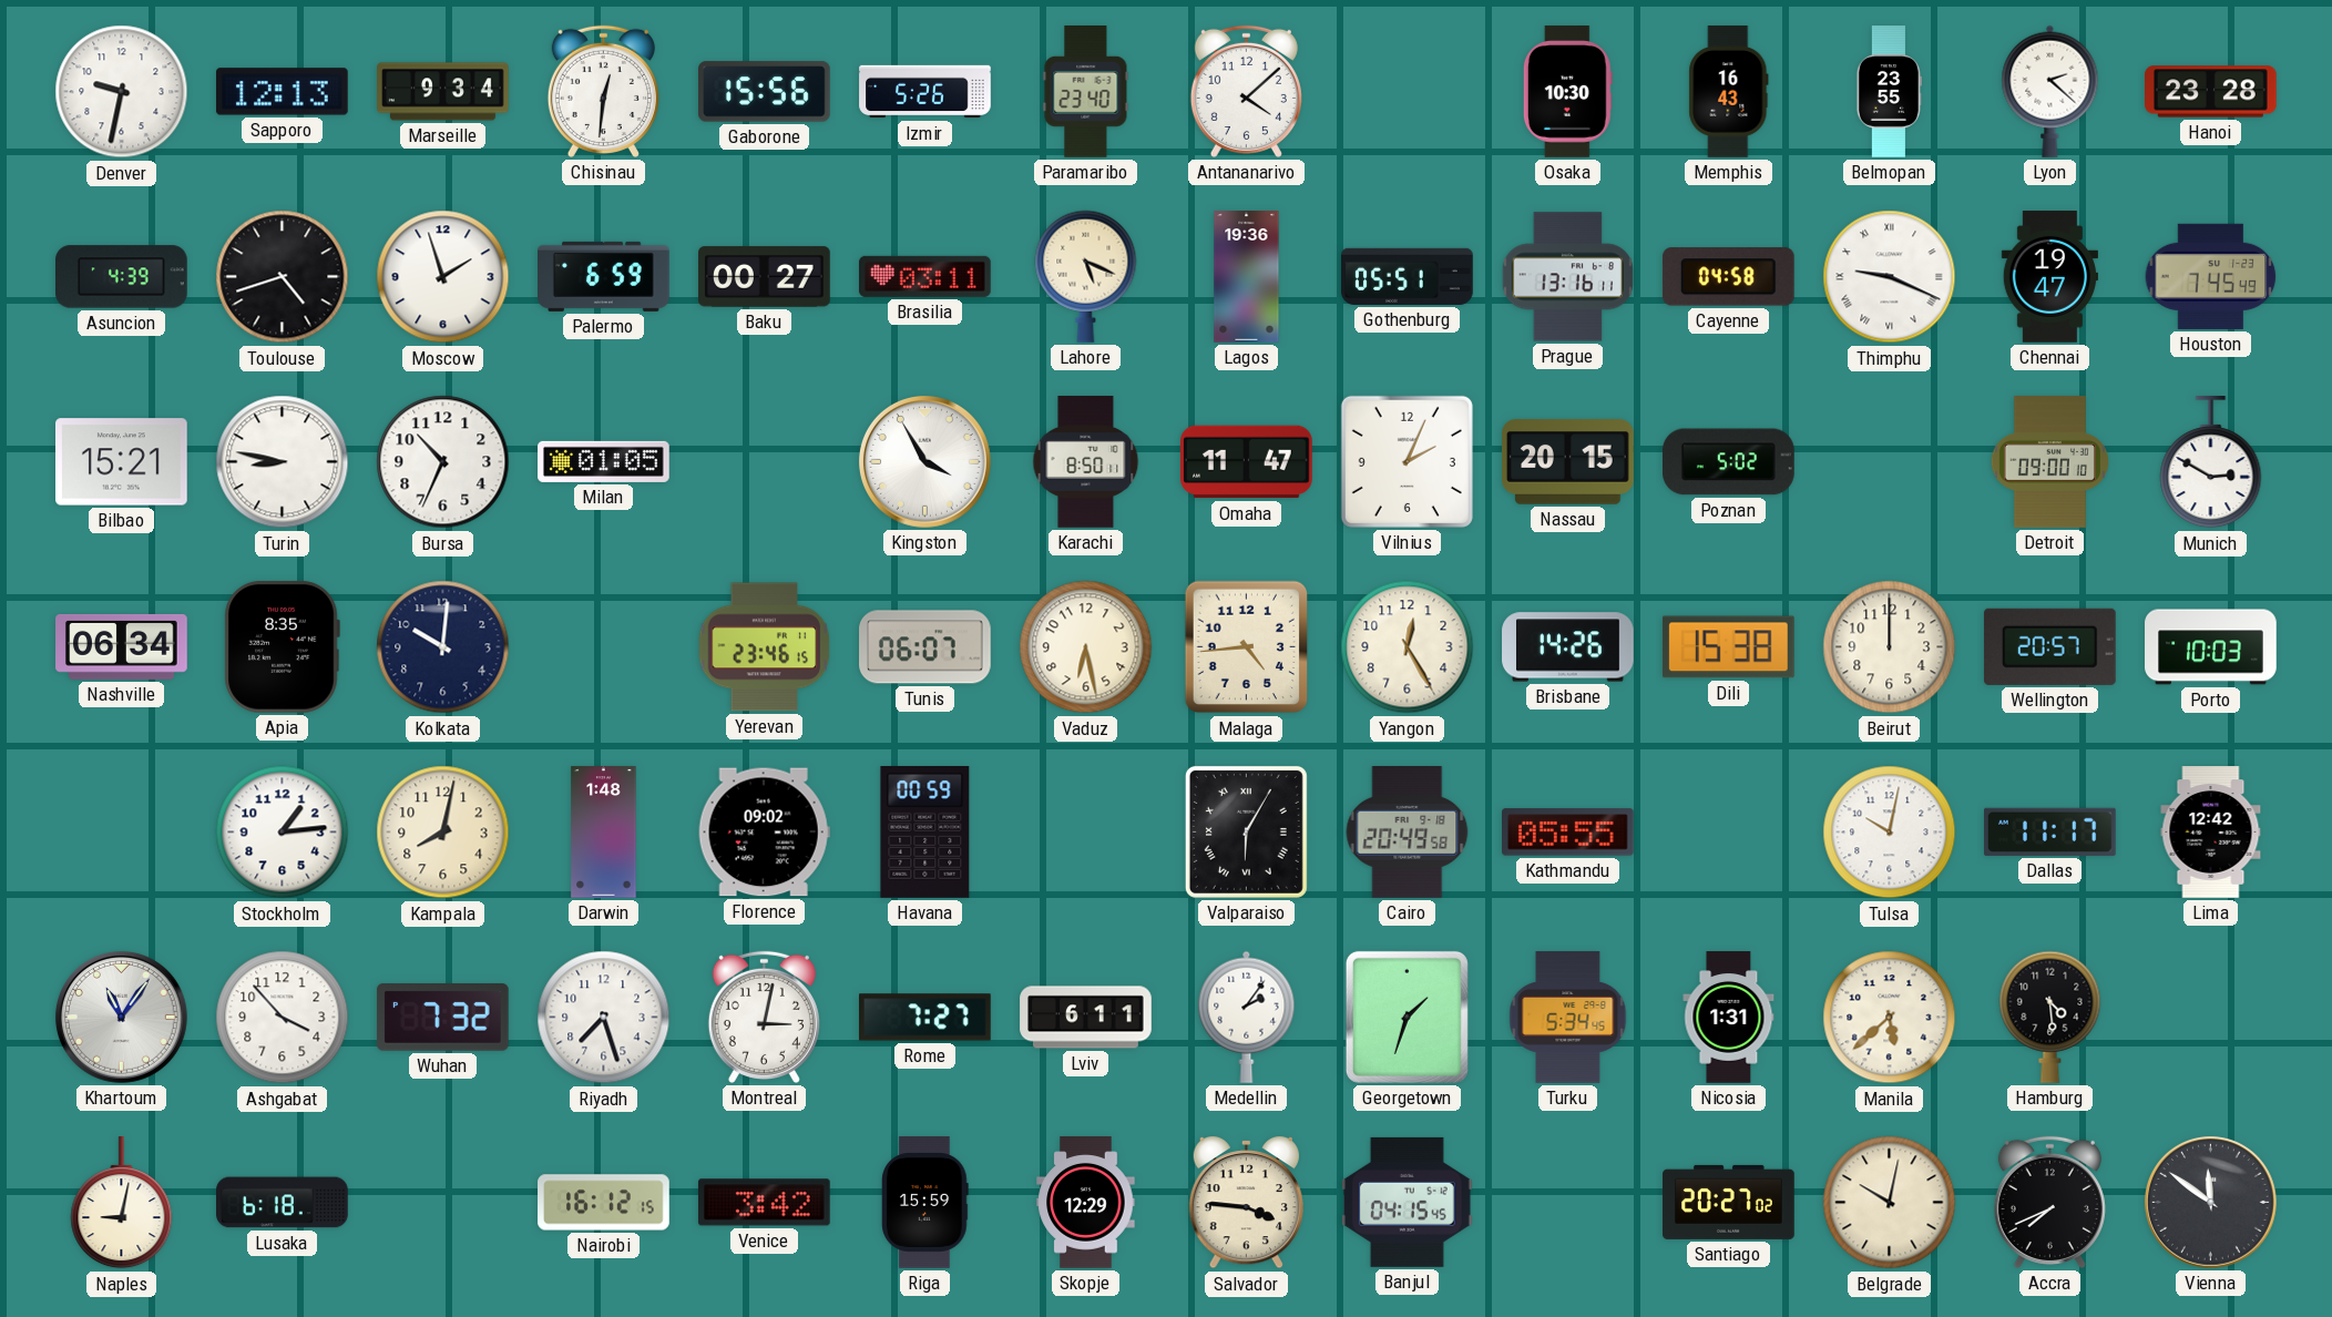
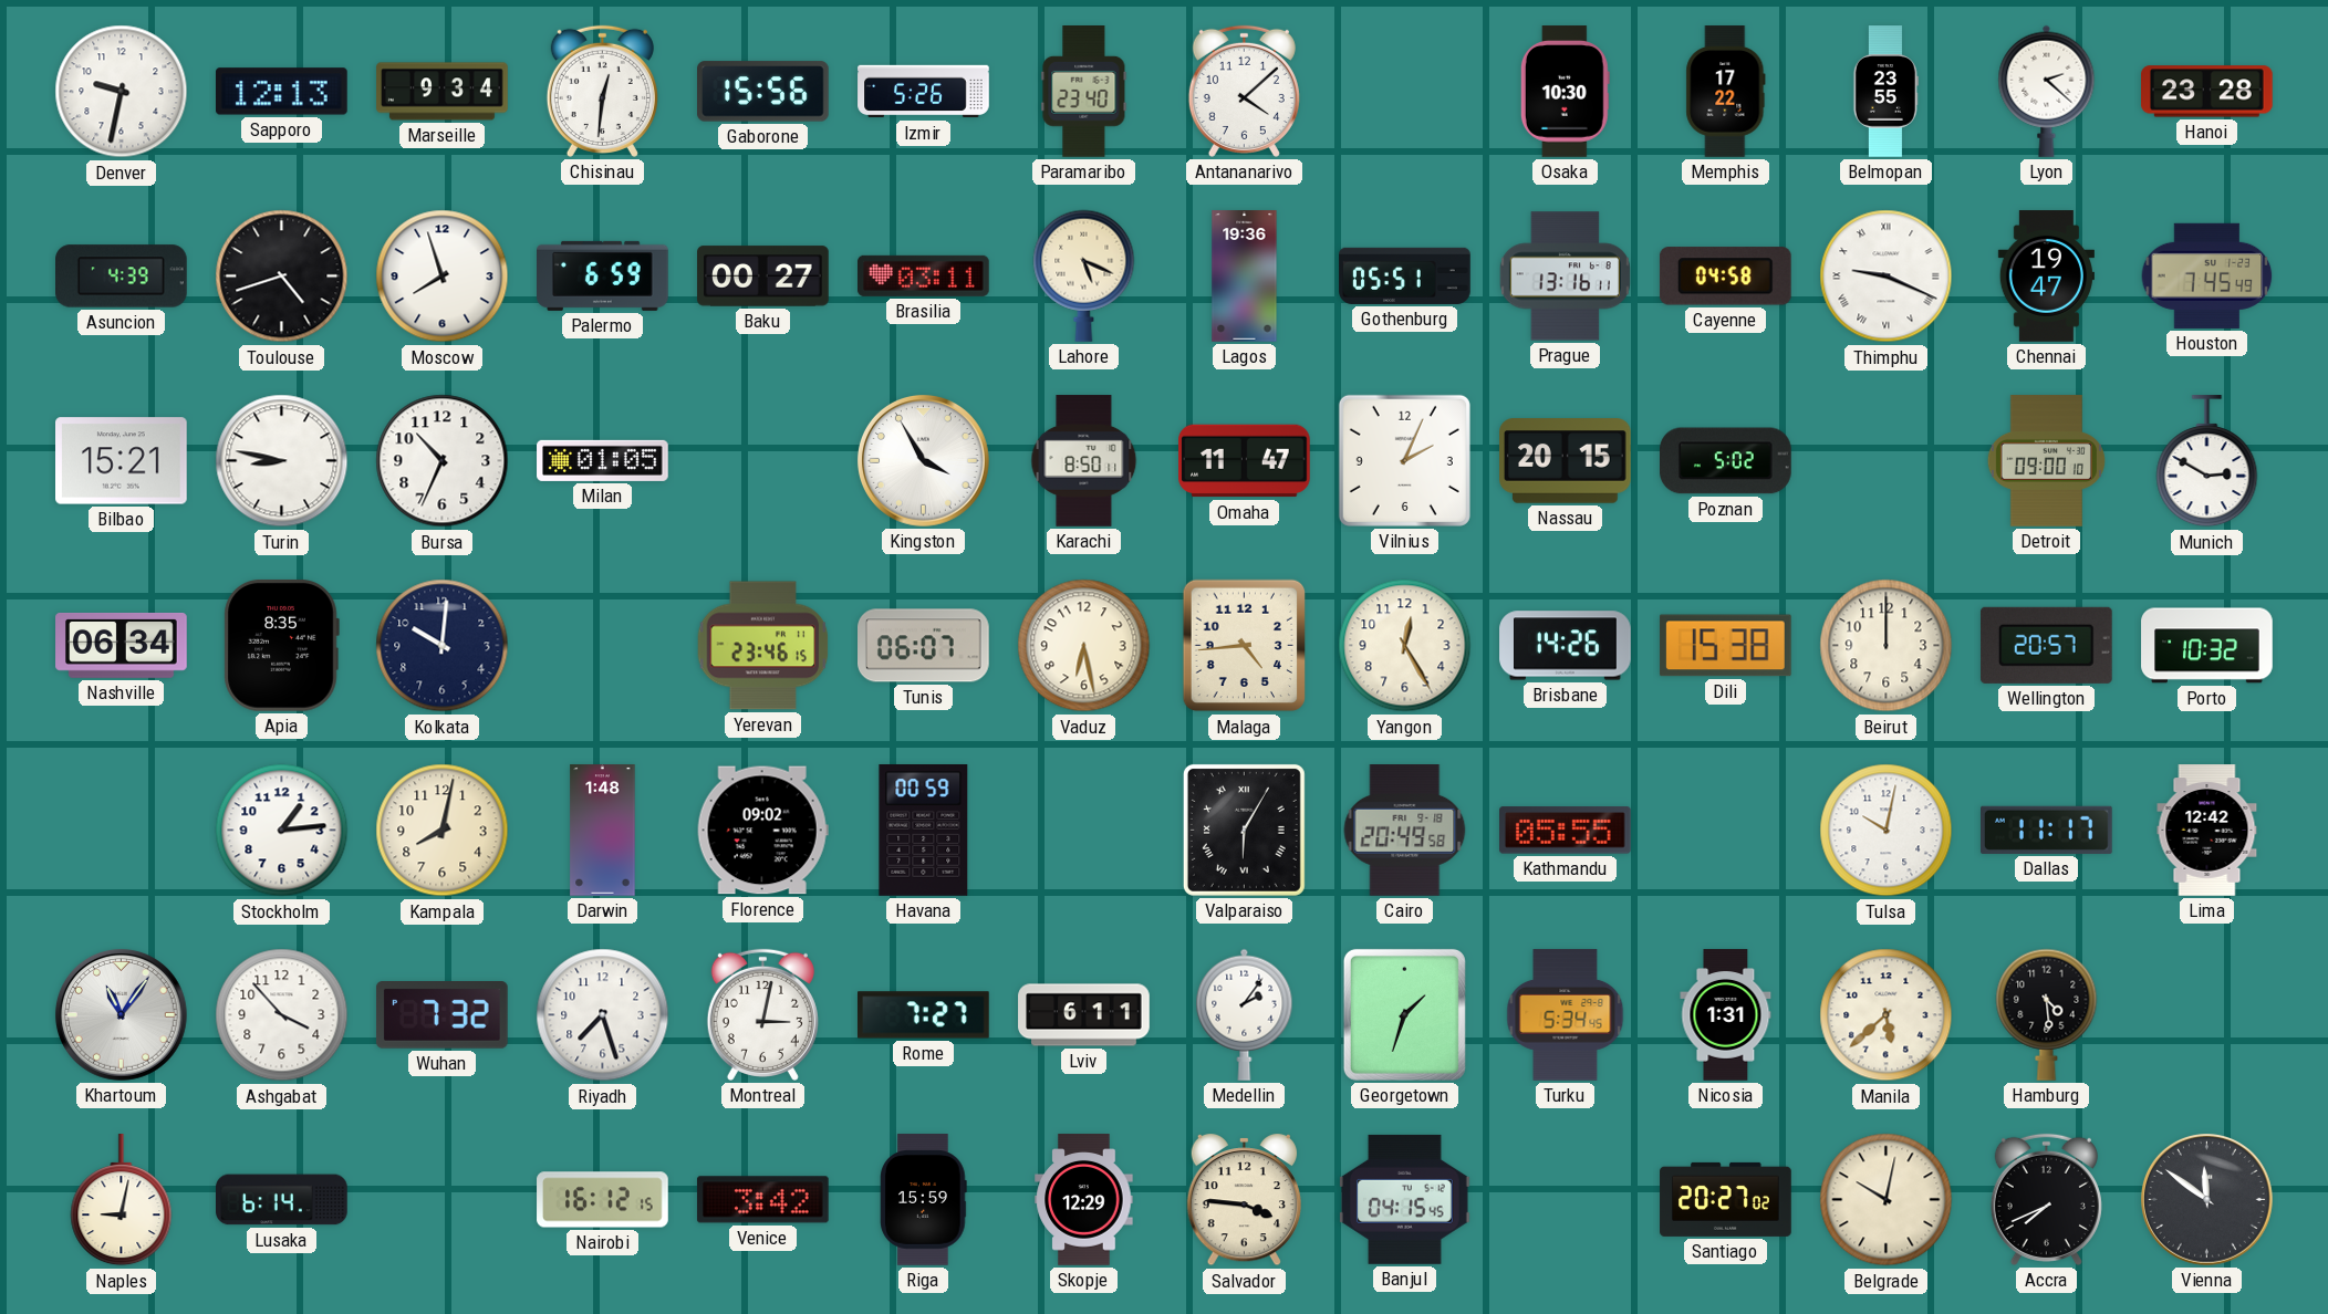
Memphis: 16:43 -> 17:22 (1726, 92)
Moscow: 1:57 -> 7:57 (443, 277)
Porto: 10:03 -> 10:32 (2207, 646)
Lusaka: 6:18 -> 6:14 (282, 1200)
